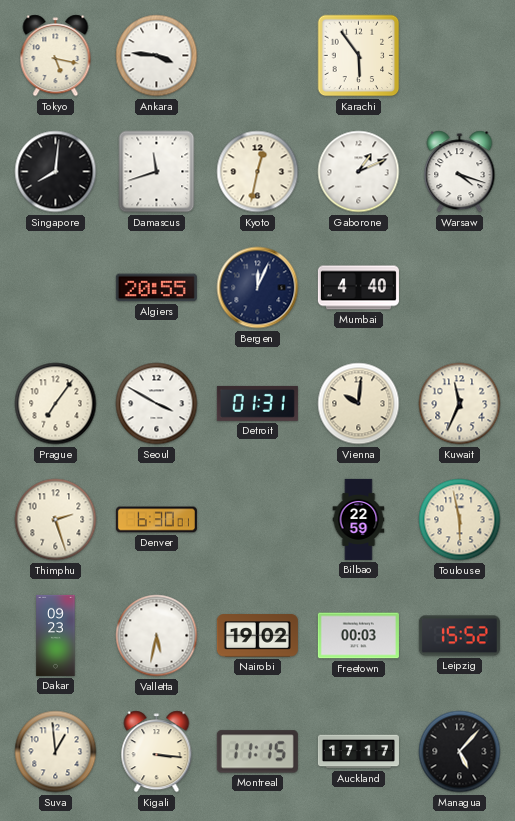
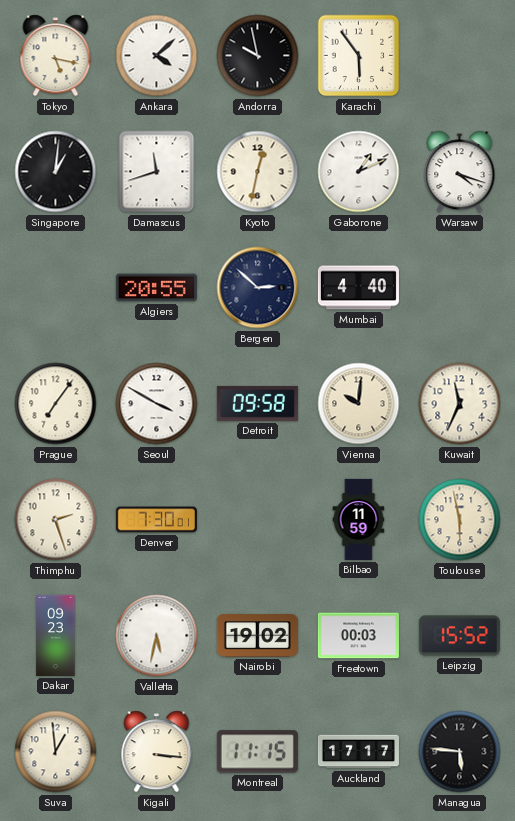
Ankara: 3:46 -> 4:08 (157, 56)
Andorra: none -> 9:58 (258, 56)
Singapore: 8:01 -> 1:01 (56, 172)
Bergen: 12:04 -> 2:52 (258, 288)
Detroit: 01:31 -> 09:58 (257, 403)
Denver: 6:30 -> 7:30 (156, 520)
Bilbao: 22:59 -> 11:59 (359, 519)
Managua: 5:07 -> 5:46 (460, 752)
